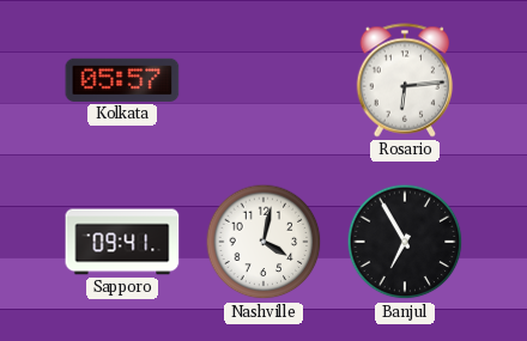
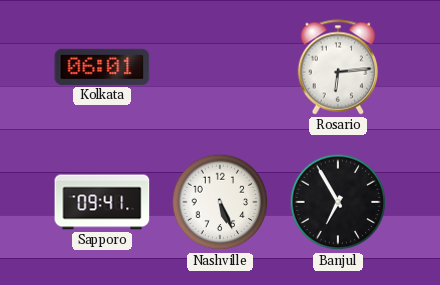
Kolkata: 05:57 -> 06:01 (102, 67)
Nashville: 4:02 -> 5:26 (220, 202)
